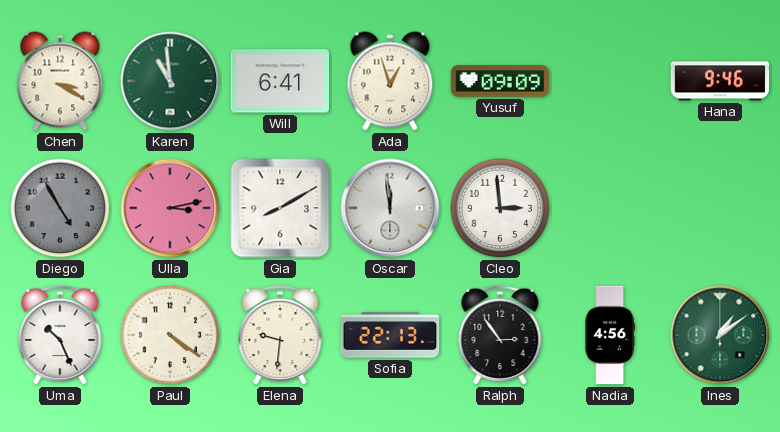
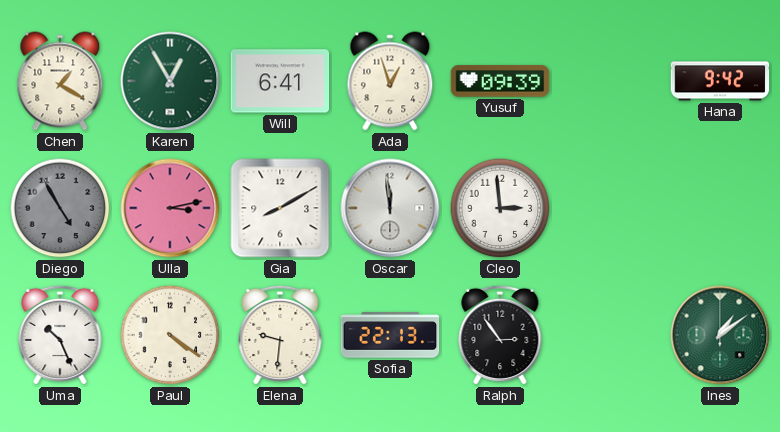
Chen: 3:20 -> 1:20 (60, 81)
Karen: 10:59 -> 12:55 (170, 81)
Yusuf: 09:09 -> 09:39 (500, 81)
Hana: 9:46 -> 9:42 (720, 81)
Nadia: 4:56 -> none (610, 335)
